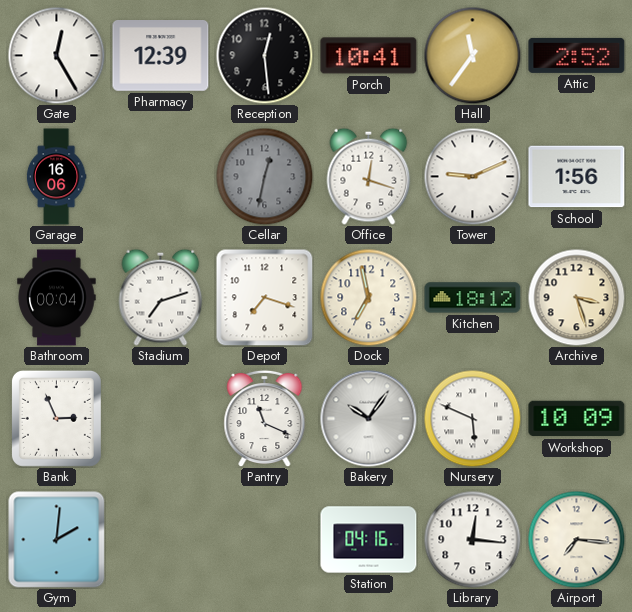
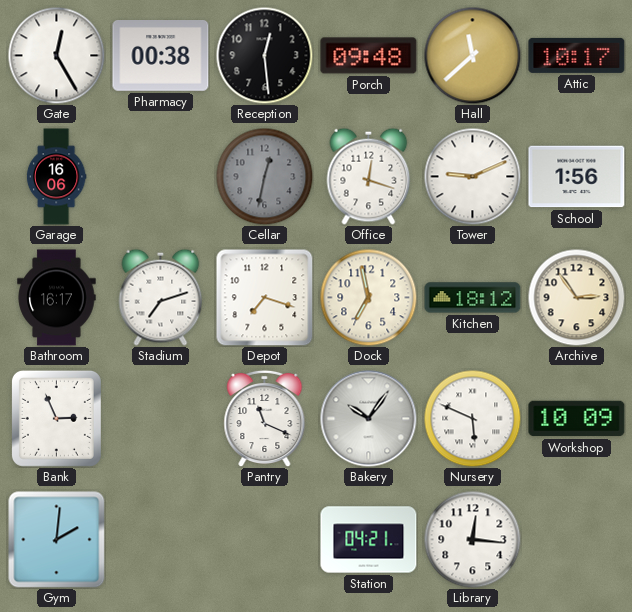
Pharmacy: 12:39 -> 00:38 (161, 56)
Porch: 10:41 -> 09:48 (369, 56)
Hall: 11:36 -> 11:38 (472, 55)
Attic: 2:52 -> 10:17 (577, 55)
Bathroom: 00:04 -> 16:17 (57, 298)
Archive: 3:27 -> 2:54 (576, 297)
Station: 04:16 -> 04:21 (369, 540)
Airport: 7:16 -> none (576, 539)
